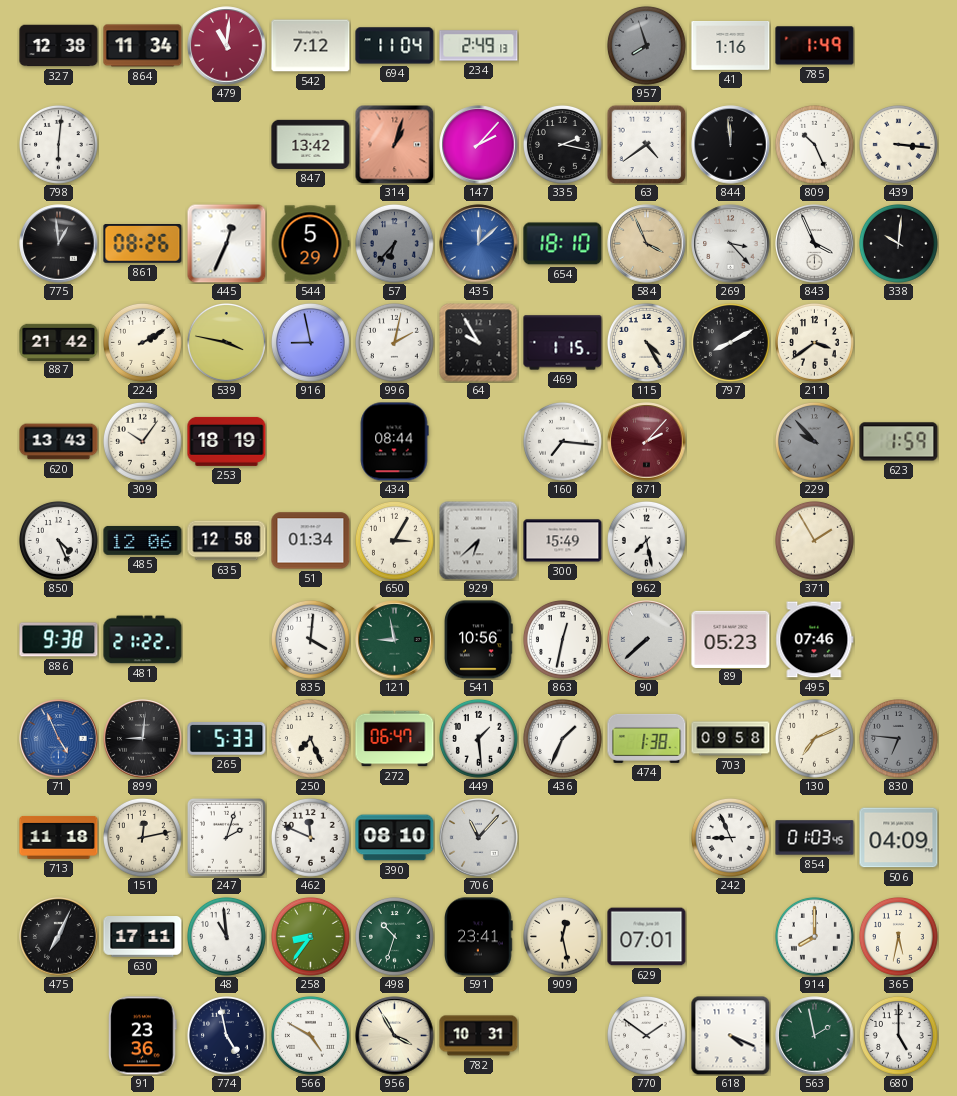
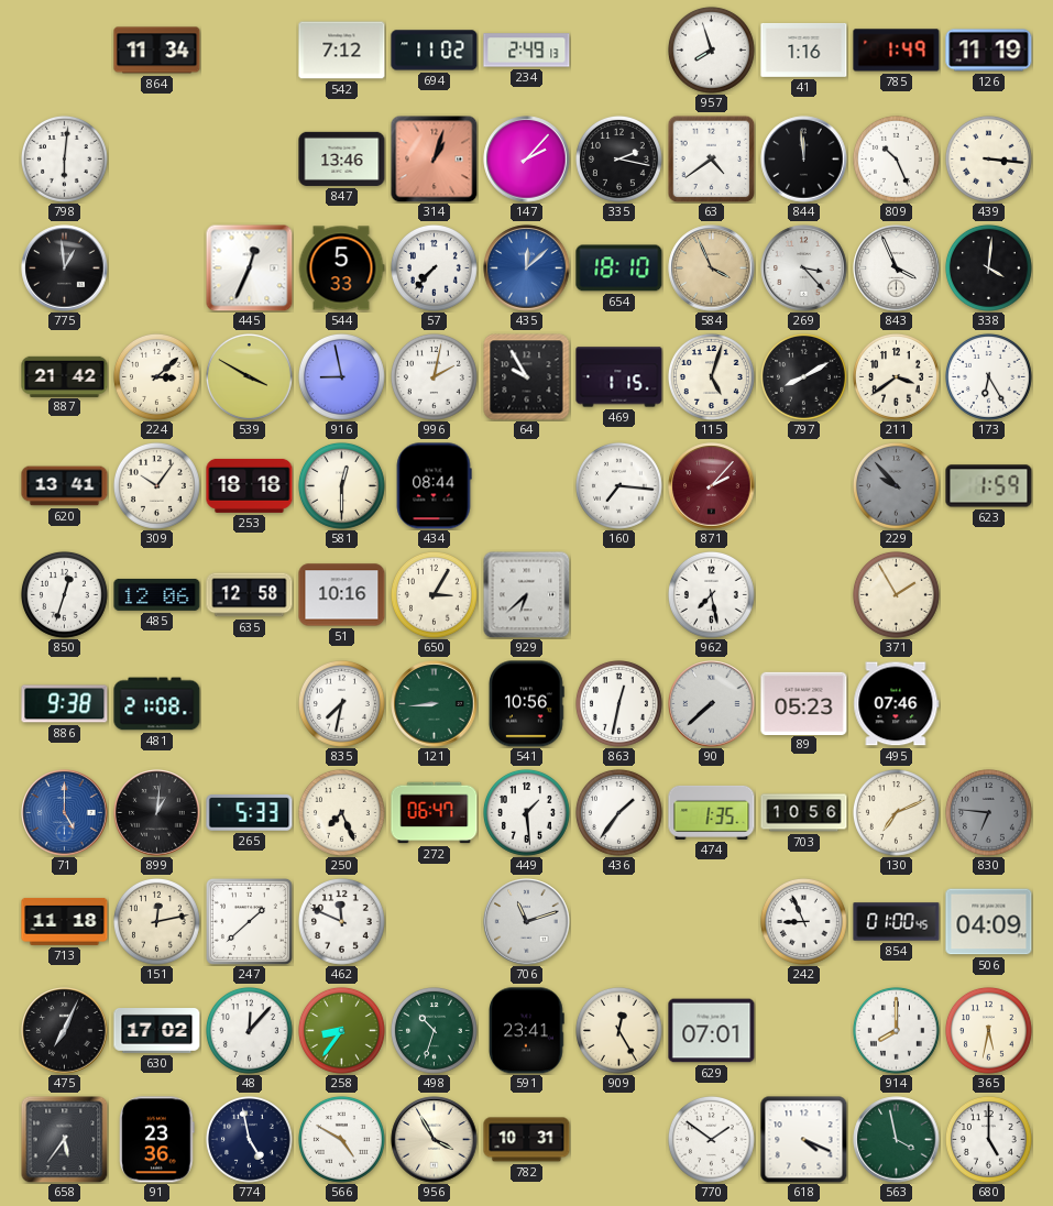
327: 12:38 -> none (59, 46)
479: 11:01 -> none (227, 46)
694: 11:04 -> 11:02 (435, 51)
957 dial: grey -> white (711, 50)
126: none -> 11:19 (989, 51)
847: 13:42 -> 13:46 (342, 158)
861: 08:26 -> none (143, 244)
544: 5:29 -> 5:33 (341, 268)
57: 6:37 -> 7:37 (434, 267)
57 dial: grey -> white (434, 267)
338: 10:01 -> 4:01 (988, 267)
224: 2:10 -> 3:08 (156, 376)
539: 3:47 -> 3:50 (249, 376)
115: 4:25 -> 5:03 (711, 376)
173: none -> 6:25 (988, 376)
620: 13:43 -> 13:41 (65, 486)
253: 18:19 -> 18:18 (250, 485)
581: none -> 12:30 (341, 485)
850: 4:26 -> 12:33 (64, 594)
51: 01:34 -> 10:16 (342, 595)
300: 15:49 -> none (563, 541)
481: 21:22 -> 21:08 (157, 704)
835: 4:01 -> 7:32 (341, 703)
121: 8:58 -> 8:44 (435, 704)
71: 4:56 -> 5:00 (65, 813)
899: 9:01 -> 1:01 (157, 813)
436: 1:34 -> 1:36 (618, 812)
474: 1:38 -> 1:35 (712, 812)
703: 09:58 -> 10:56 (804, 813)
247: 2:03 -> 1:38 (249, 921)
390: 08:10 -> none (395, 838)
706: 11:07 -> 11:12 (527, 922)
854: 01:03 -> 01:00 (897, 922)
630: 17:11 -> 17:02 (157, 1031)
48: 10:59 -> 12:07 (249, 1030)
909: 12:28 -> 12:25 (618, 1030)
658: none -> 5:36 (64, 1139)
563: 1:58 -> 3:58 (897, 1140)
